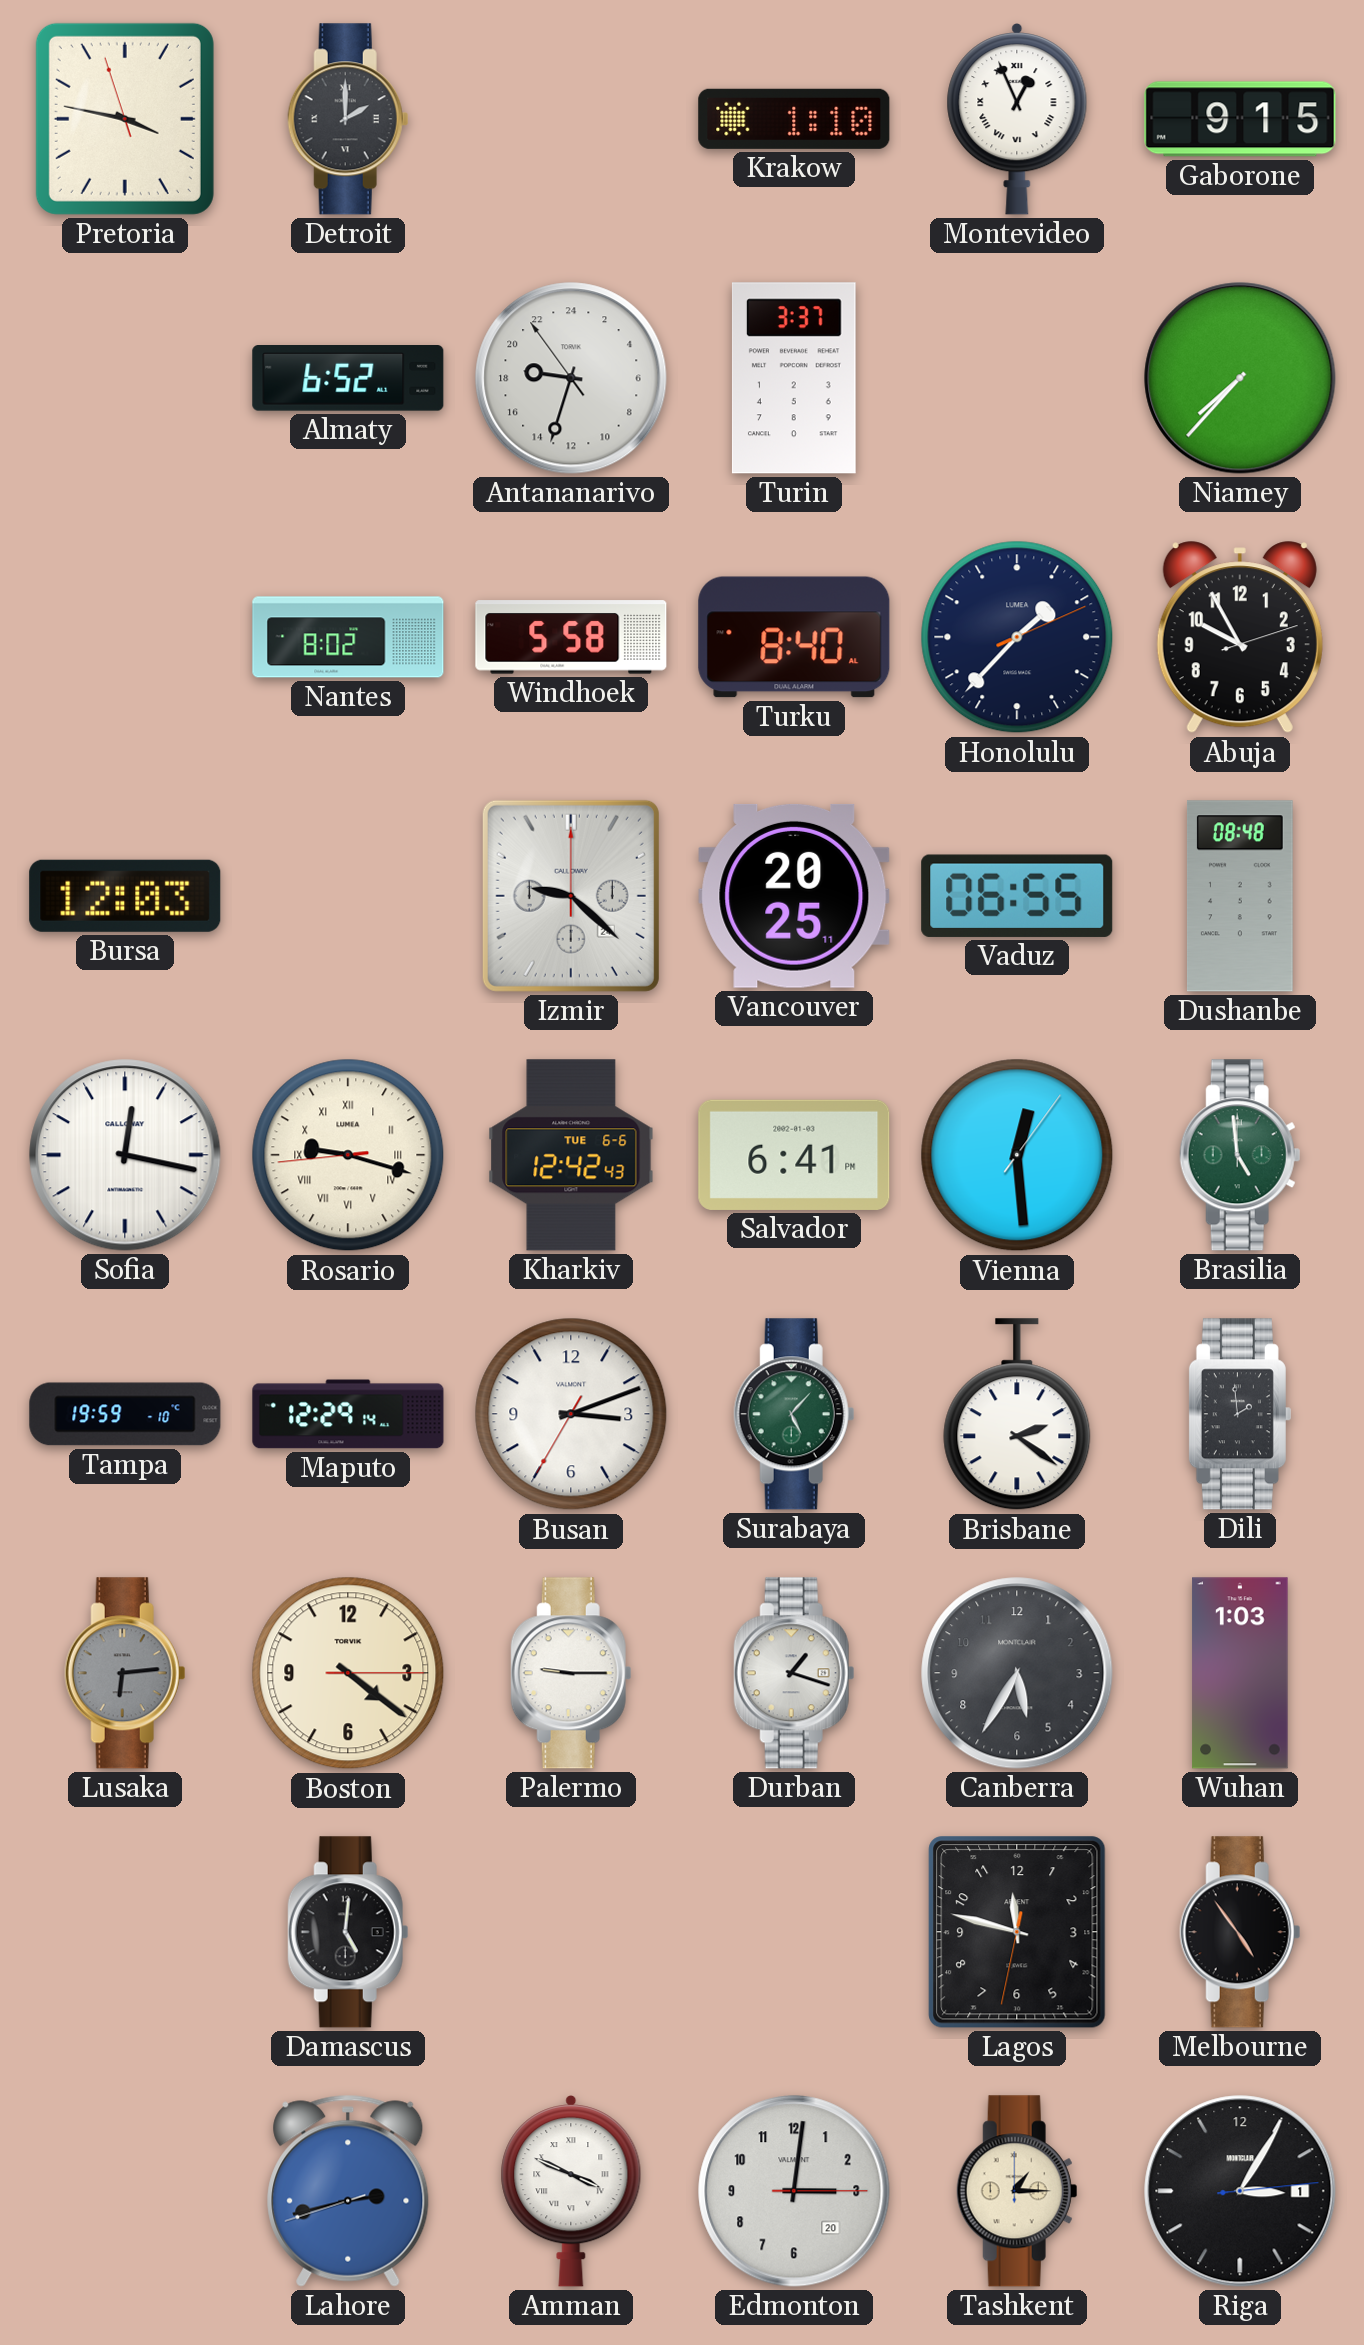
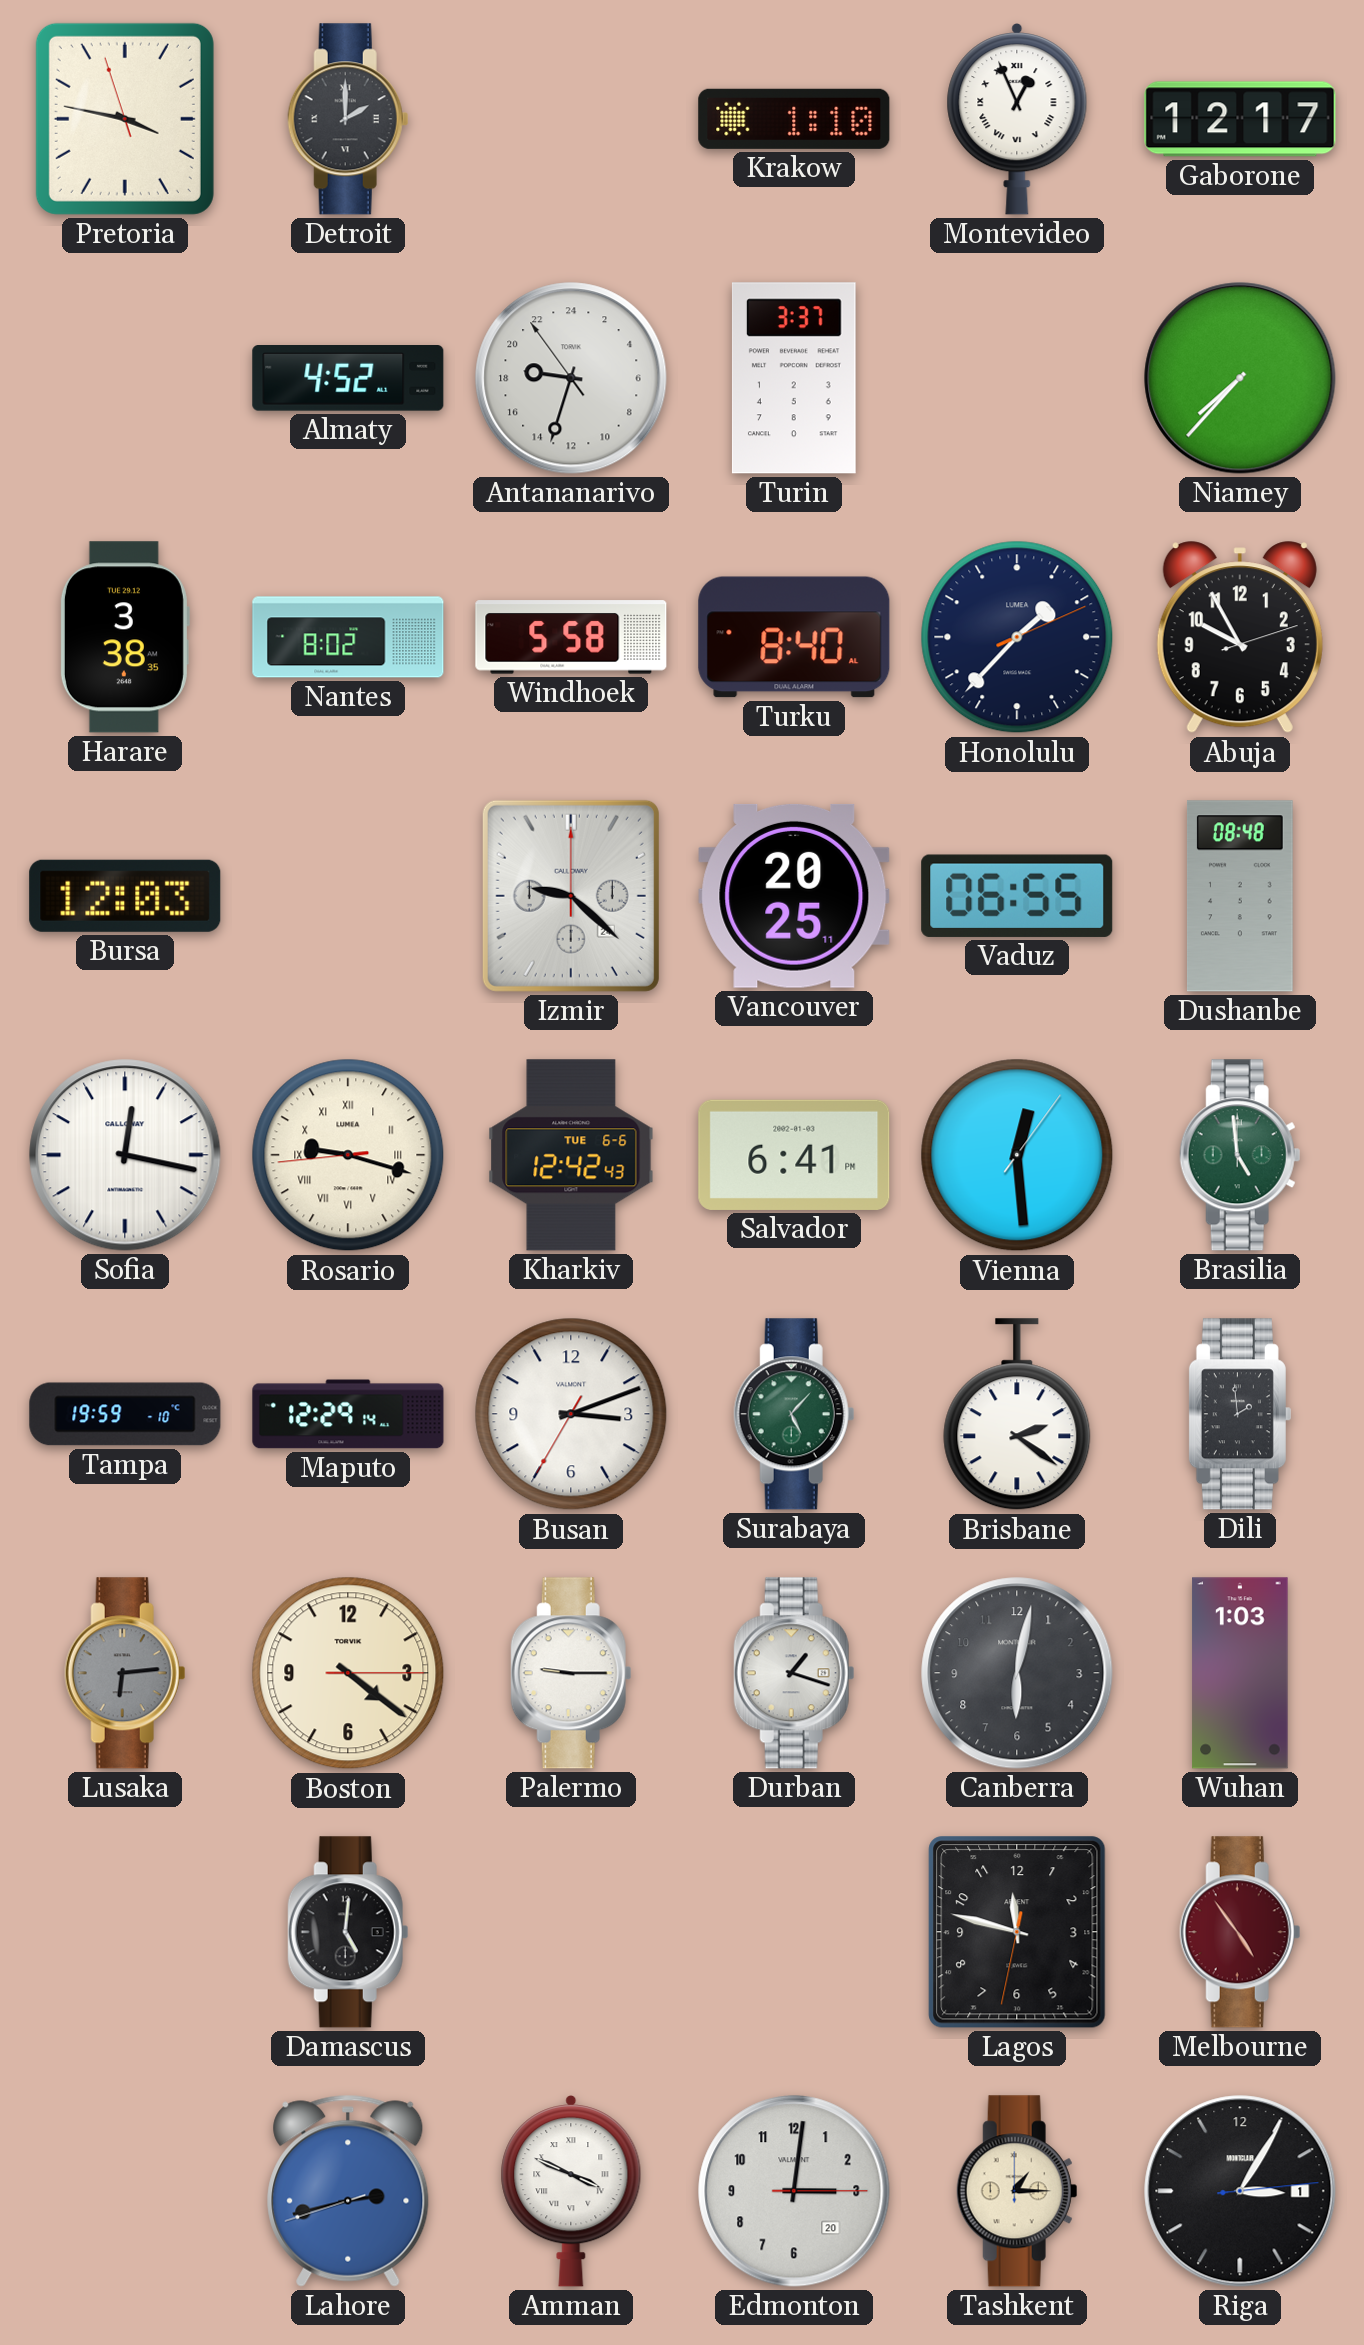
Gaborone: 9:15 -> 12:17 (1240, 119)
Almaty: 6:52 -> 4:52 (348, 379)
Harare: none -> 3:38 (124, 637)
Canberra: 5:35 -> 6:02 (1017, 1673)
Melbourne dial: black -> burgundy (1240, 1932)
